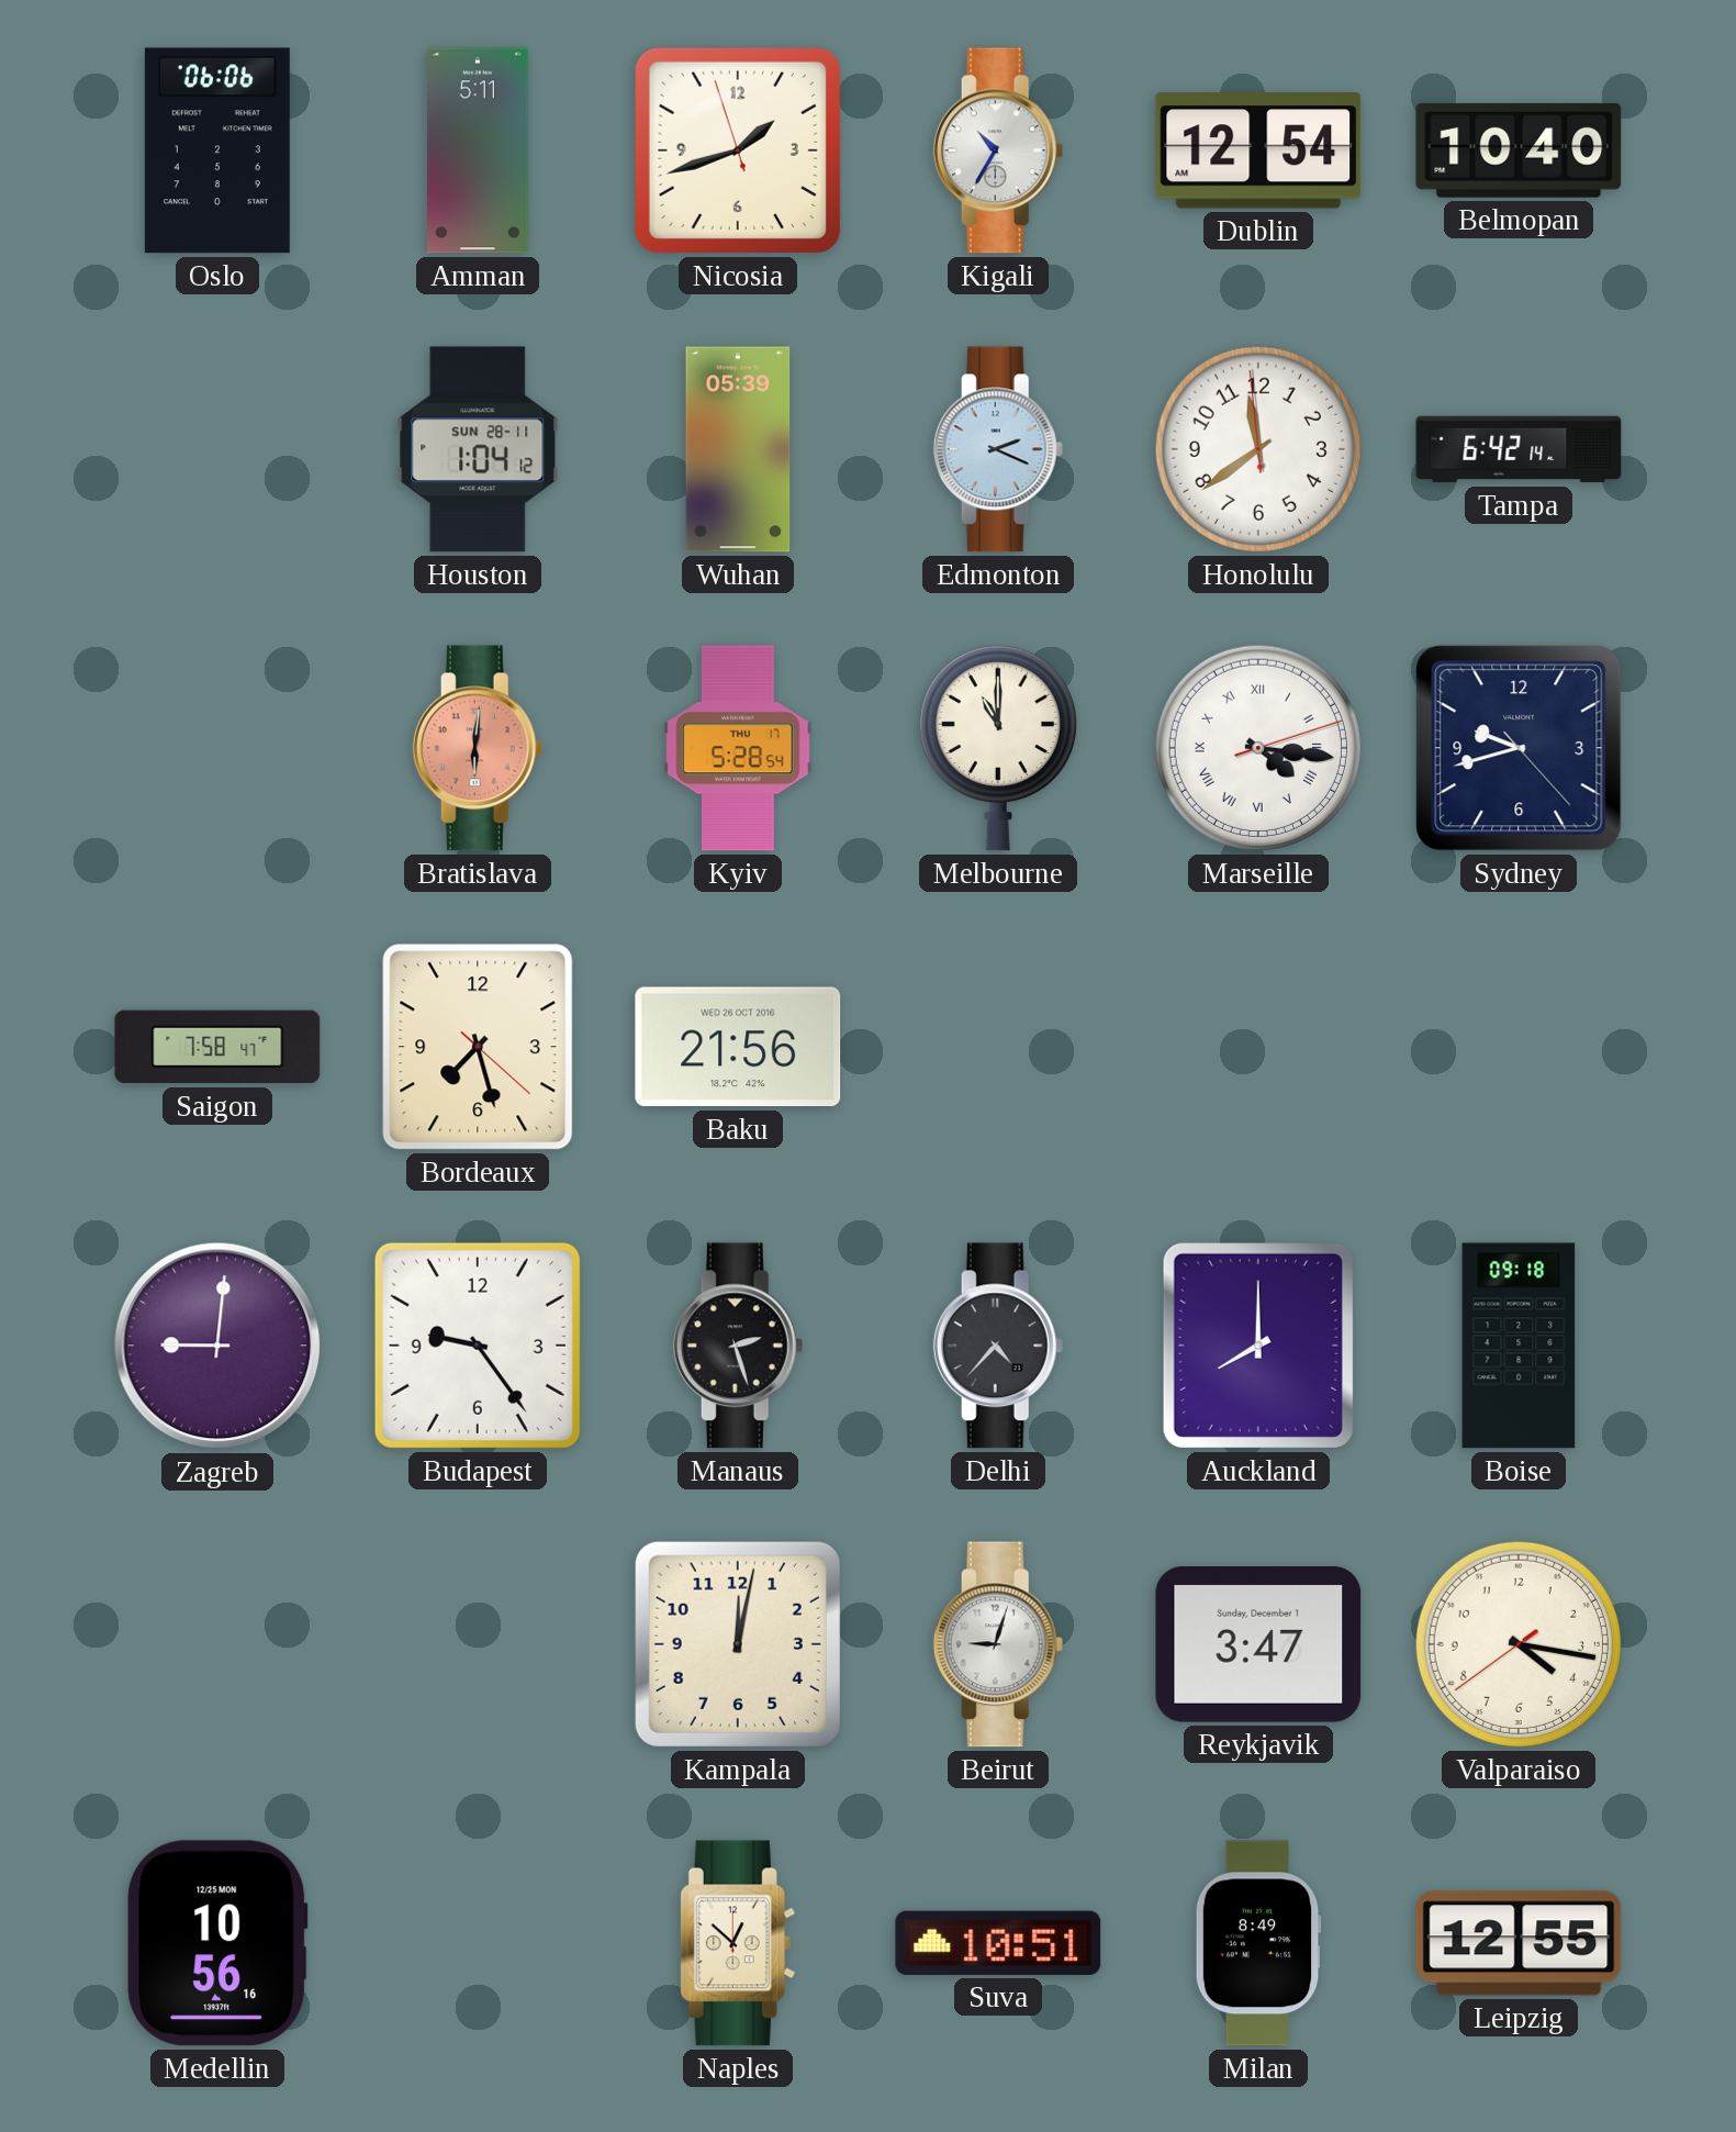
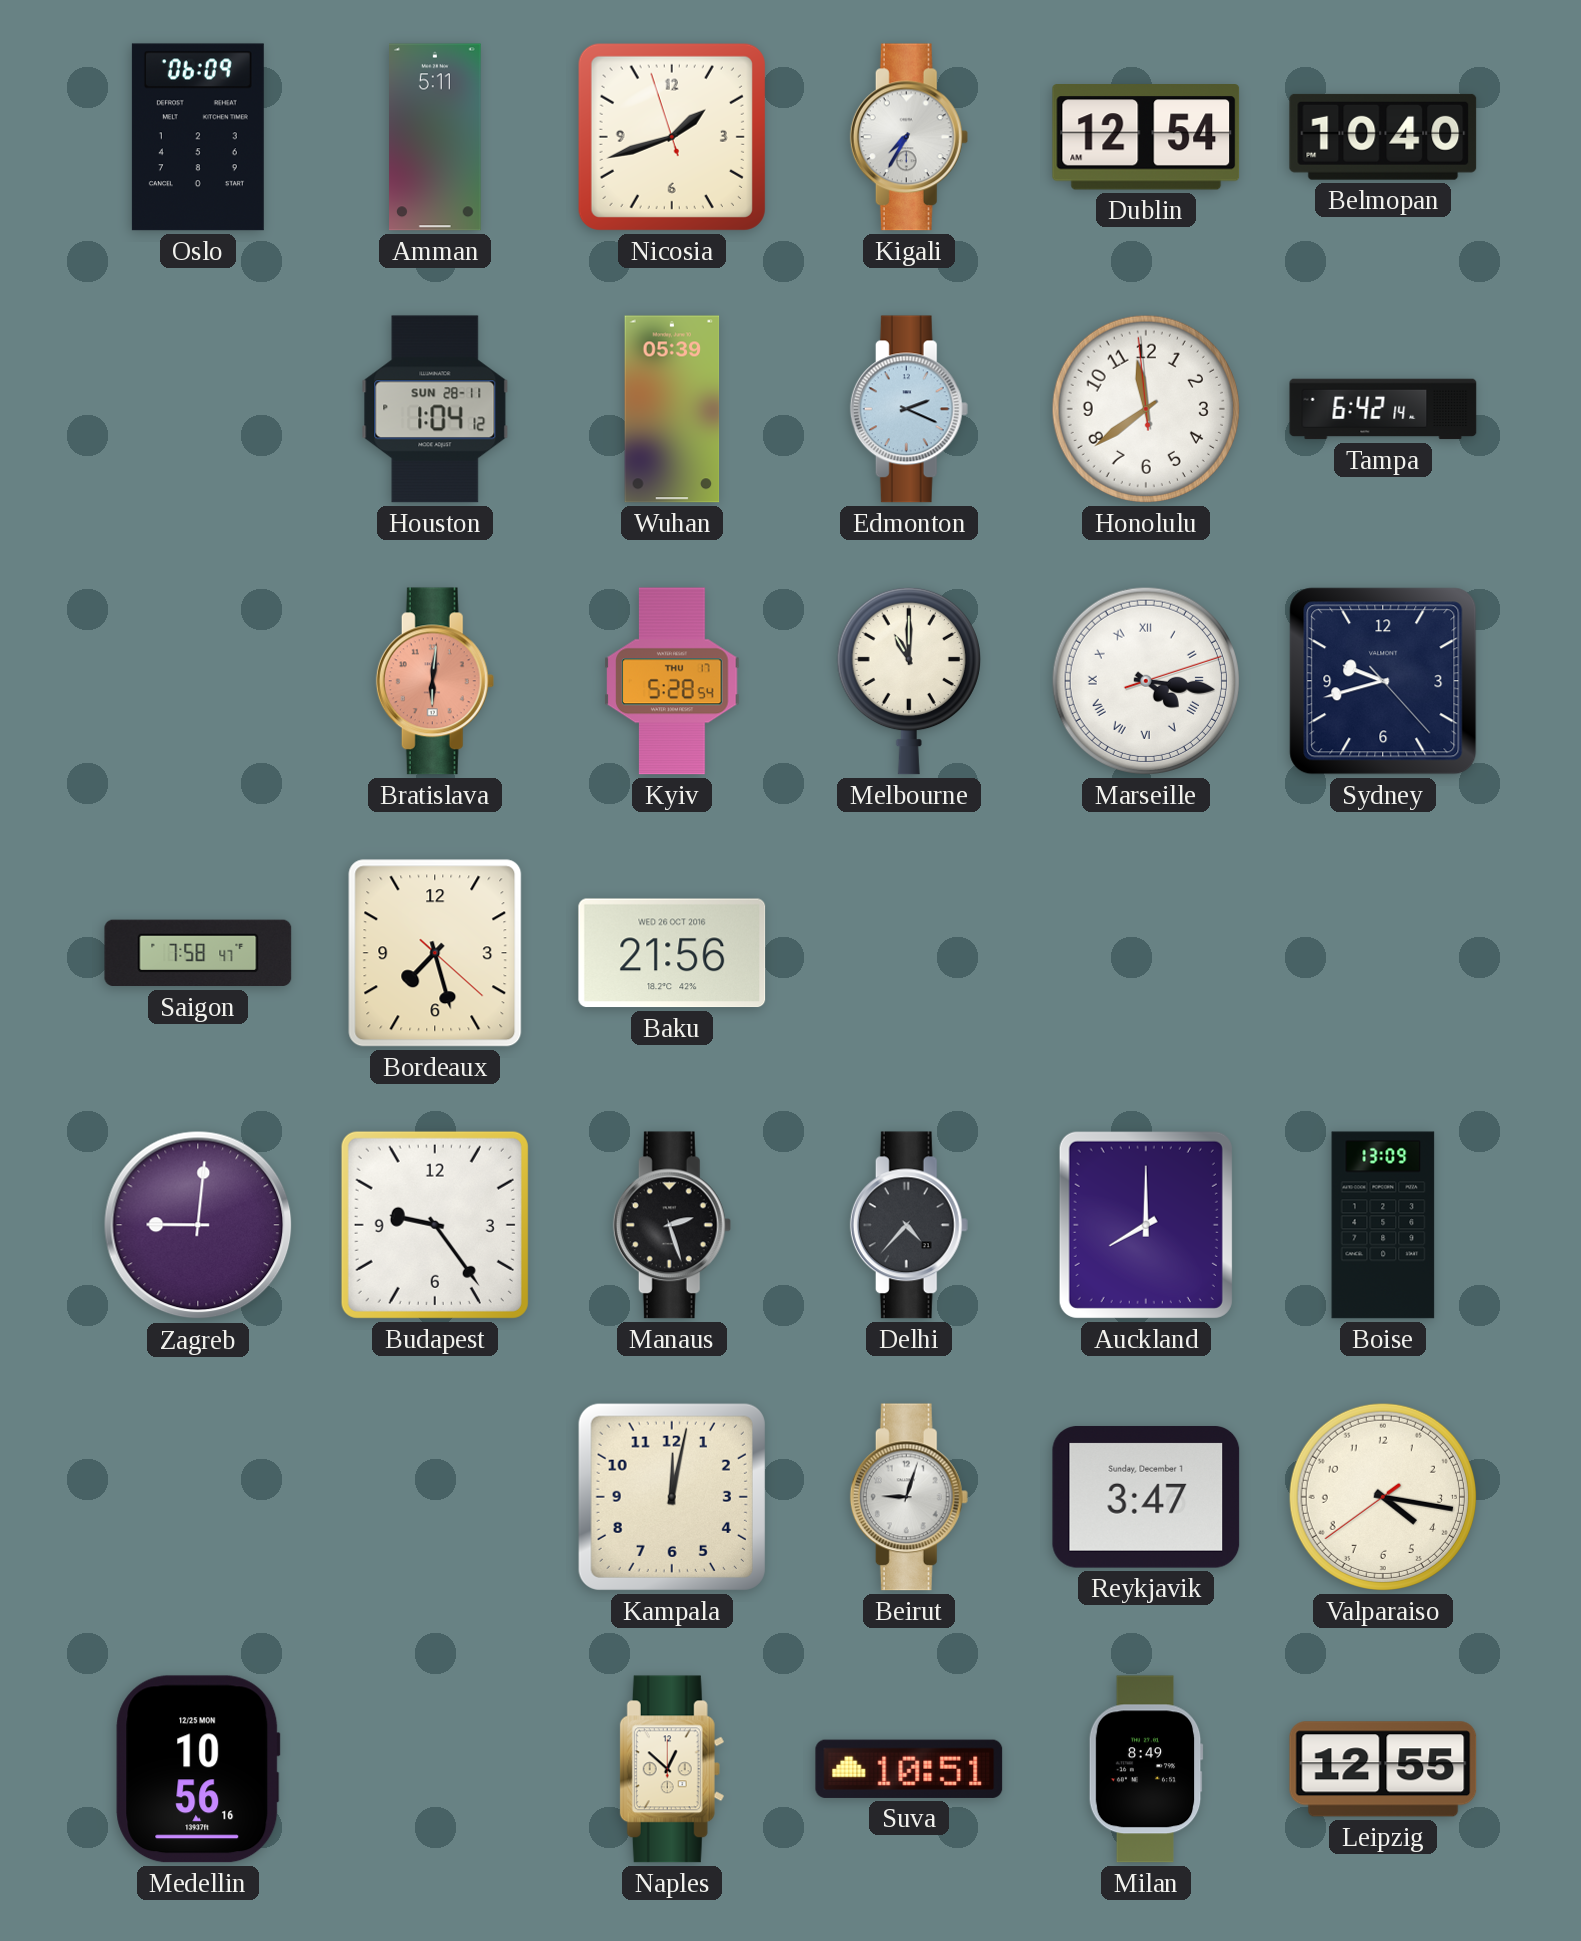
Oslo: 06:06 -> 06:09 (198, 137)
Kigali: 10:35 -> 7:35 (909, 137)
Boise: 09:18 -> 13:09 (1383, 1225)
